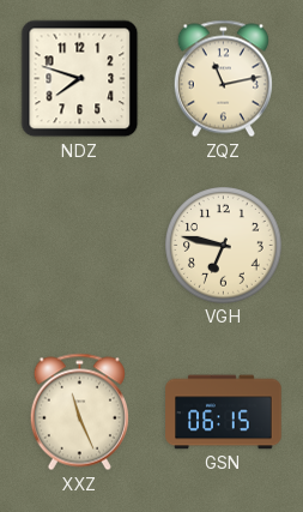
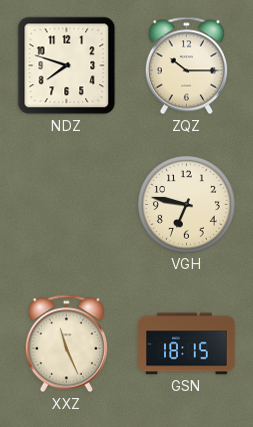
ZQZ: 11:13 -> 10:15 (186, 66)
GSN: 06:15 -> 18:15 (187, 344)
